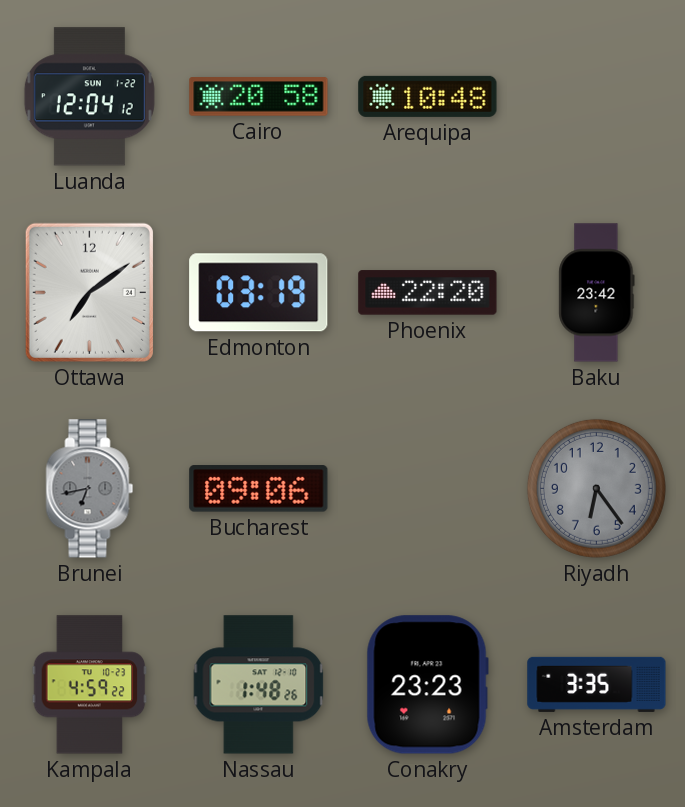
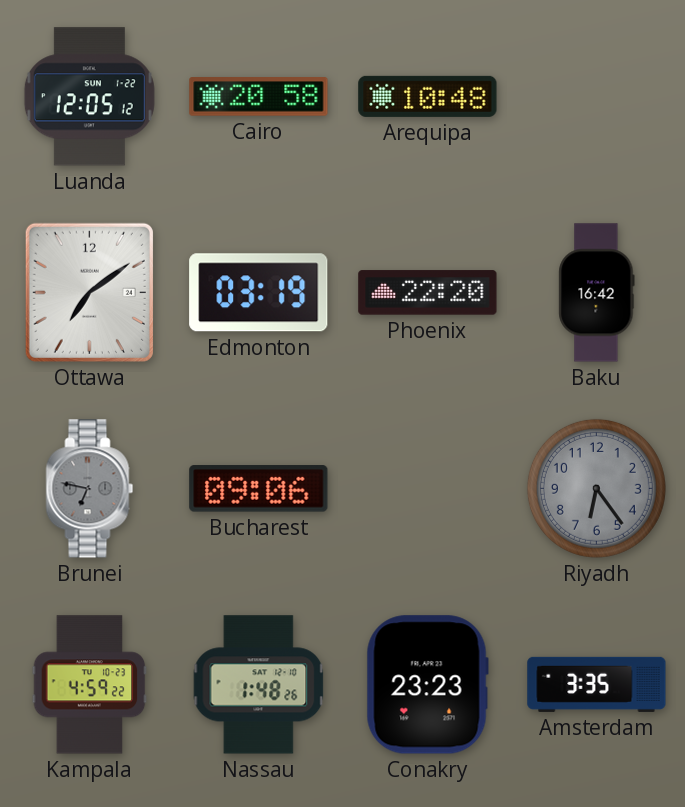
Luanda: 12:04 -> 12:05 (89, 97)
Baku: 23:42 -> 16:42 (597, 293)
Brunei: 6:43 -> 6:47 (90, 489)
